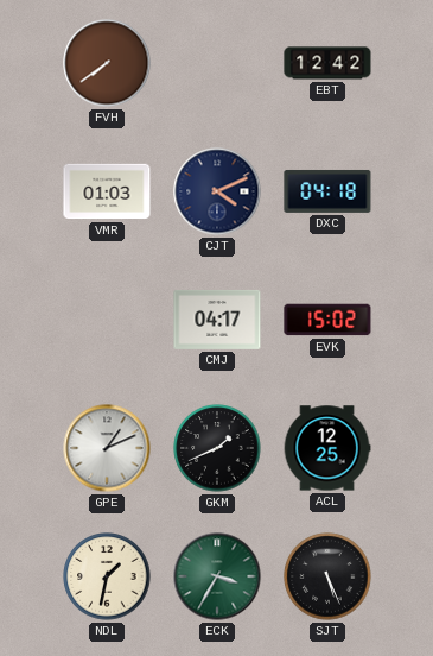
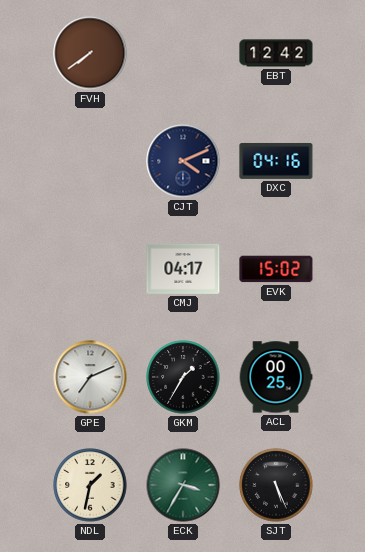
VMR: 01:03 -> none (107, 191)
DXC: 04:18 -> 04:16 (276, 161)
GPE: 1:11 -> 7:11 (90, 377)
GKM: 1:41 -> 1:35 (183, 377)
ACL: 12:25 -> 00:25 (276, 377)
